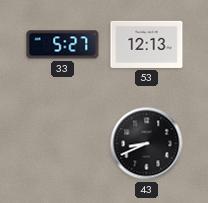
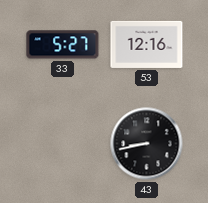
53: 12:13 -> 12:16 (147, 44)
43: 8:41 -> 8:43 (147, 144)
